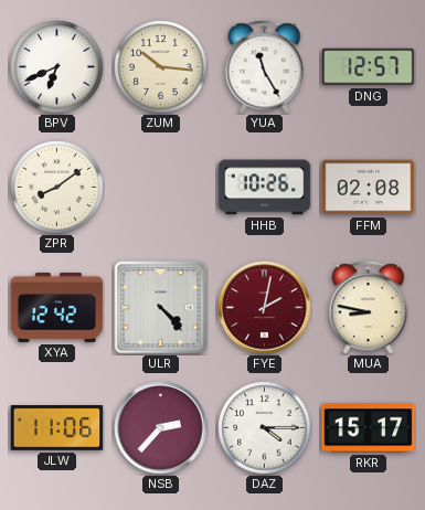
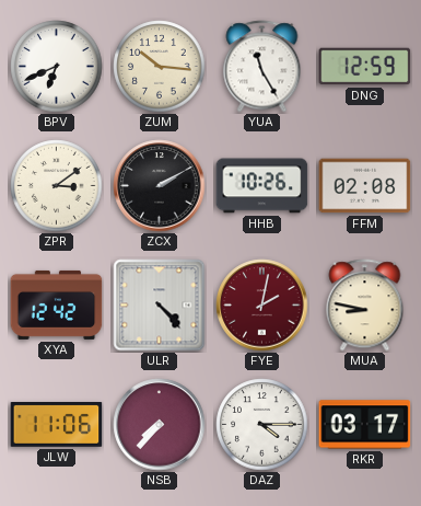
DNG: 12:57 -> 12:59 (365, 67)
ZPR: 8:09 -> 3:09 (57, 186)
ZCX: none -> 2:10 (160, 186)
NSB: 2:37 -> 7:37 (160, 425)
RKR: 15:17 -> 03:17 (365, 425)
